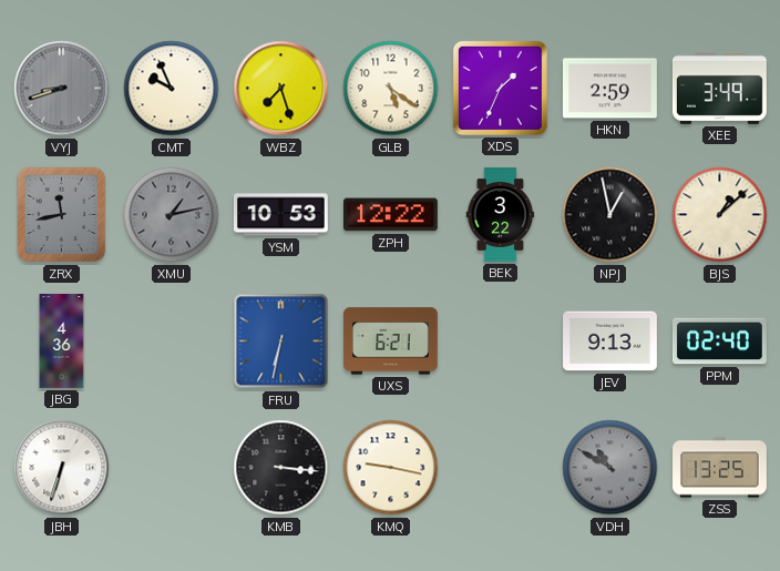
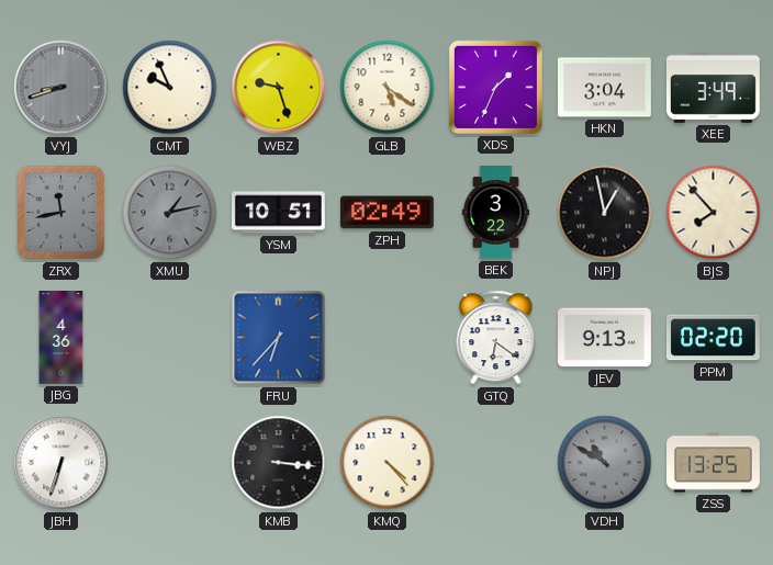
WBZ: 7:27 -> 9:27 (279, 88)
HKN: 2:59 -> 3:04 (605, 88)
YSM: 10:53 -> 10:51 (279, 213)
ZPH: 12:22 -> 02:49 (386, 213)
BJS: 1:08 -> 7:53 (714, 213)
FRU: 6:32 -> 6:37 (279, 338)
UXS: 6:21 -> none (390, 341)
GTQ: none -> 6:21 (496, 338)
PPM: 02:40 -> 02:20 (714, 338)
KMQ: 9:17 -> 4:23 (388, 463)
